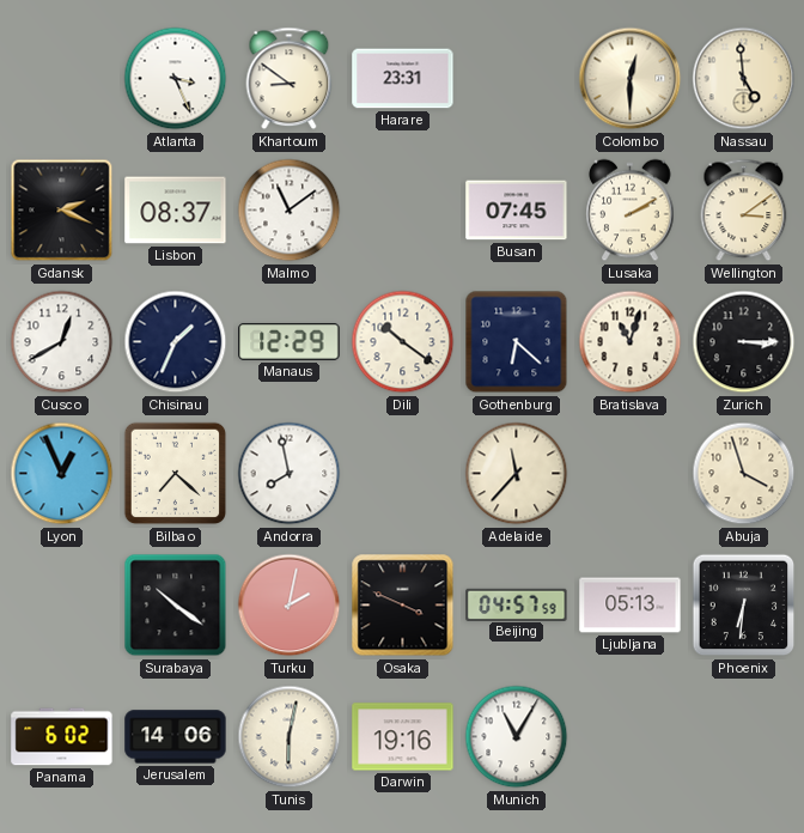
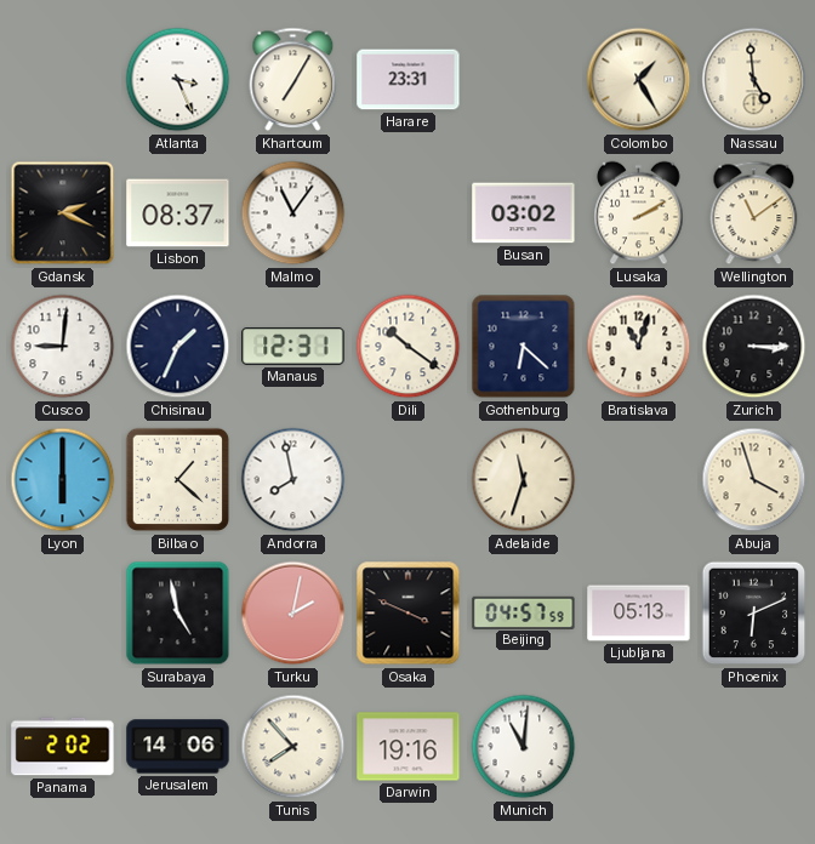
Khartoum: 8:51 -> 7:05 (293, 80)
Colombo: 12:30 -> 1:25 (639, 80)
Malmo: 11:09 -> 11:06 (293, 213)
Busan: 07:45 -> 03:02 (524, 213)
Wellington: 3:09 -> 11:09 (754, 213)
Cusco: 12:40 -> 9:01 (63, 347)
Manaus: 12:29 -> 12:31 (293, 346)
Lyon: 12:56 -> 6:00 (63, 480)
Bilbao: 7:22 -> 1:22 (178, 480)
Adelaide: 11:37 -> 11:33 (524, 480)
Surabaya: 10:21 -> 4:58 (178, 614)
Phoenix: 6:31 -> 6:11 (754, 614)
Panama: 6:02 -> 2:02 (63, 747)
Tunis: 6:02 -> 7:53 (293, 747)
Munich: 11:05 -> 11:01 (524, 747)
